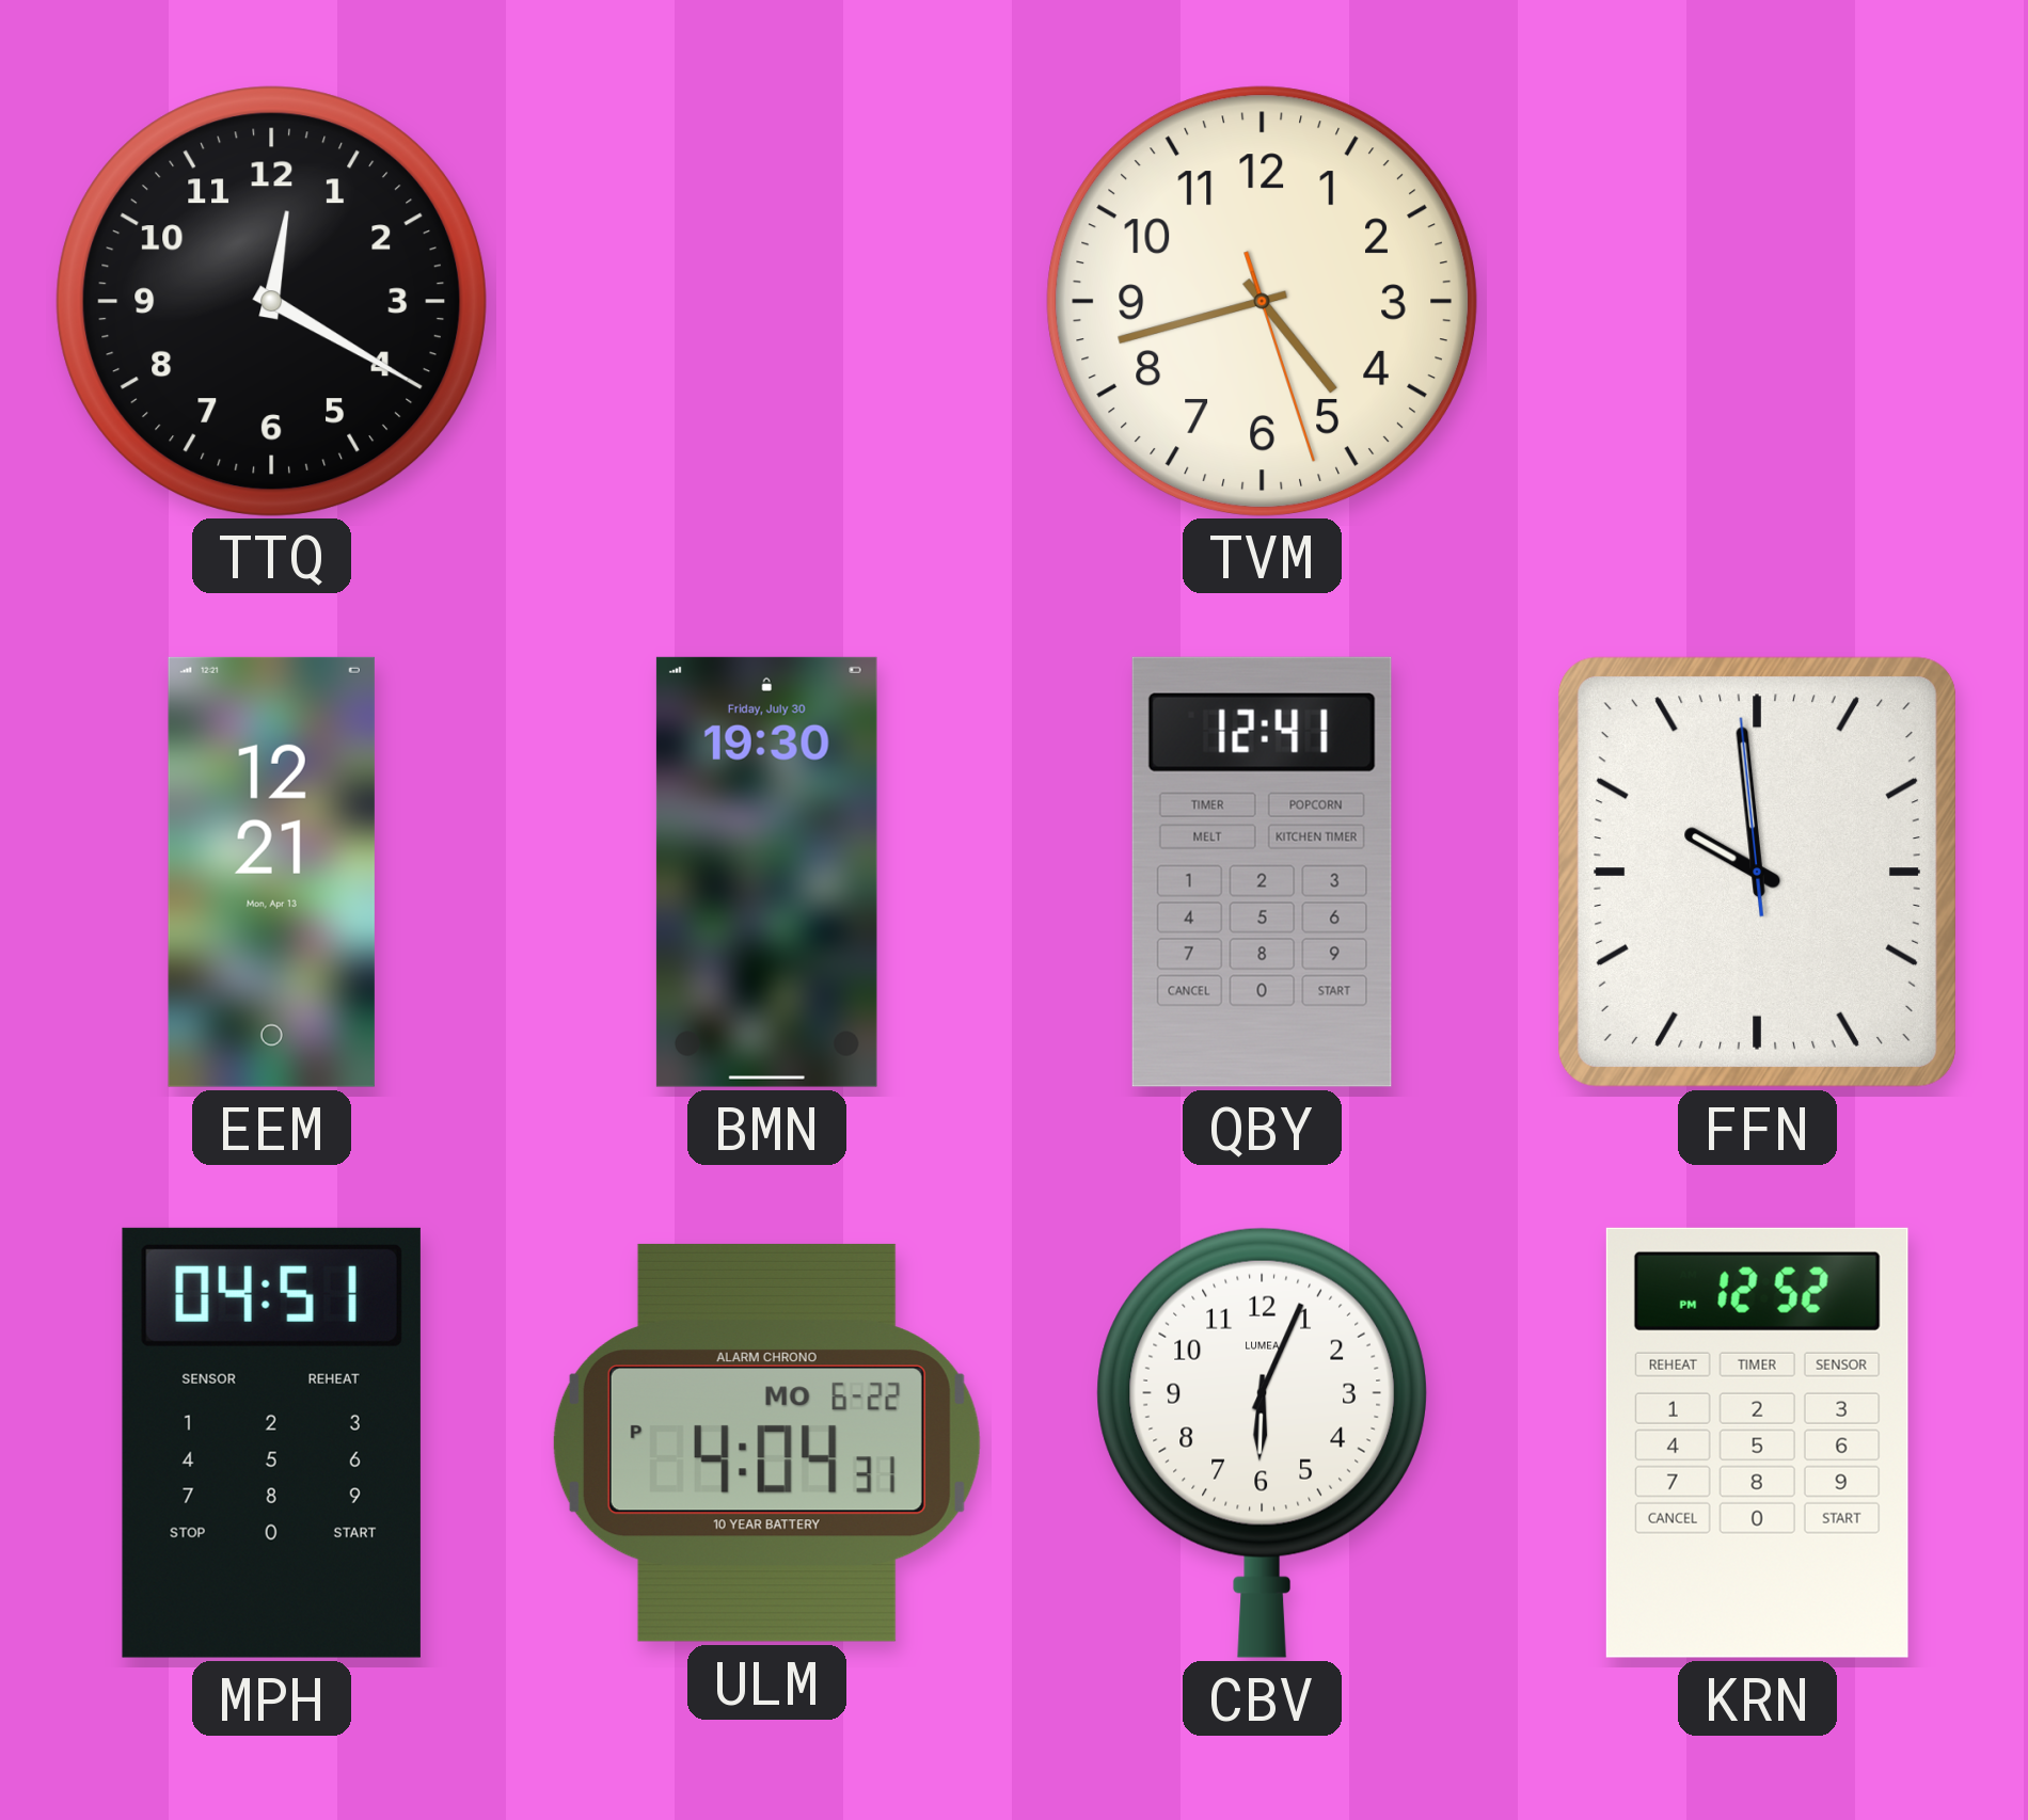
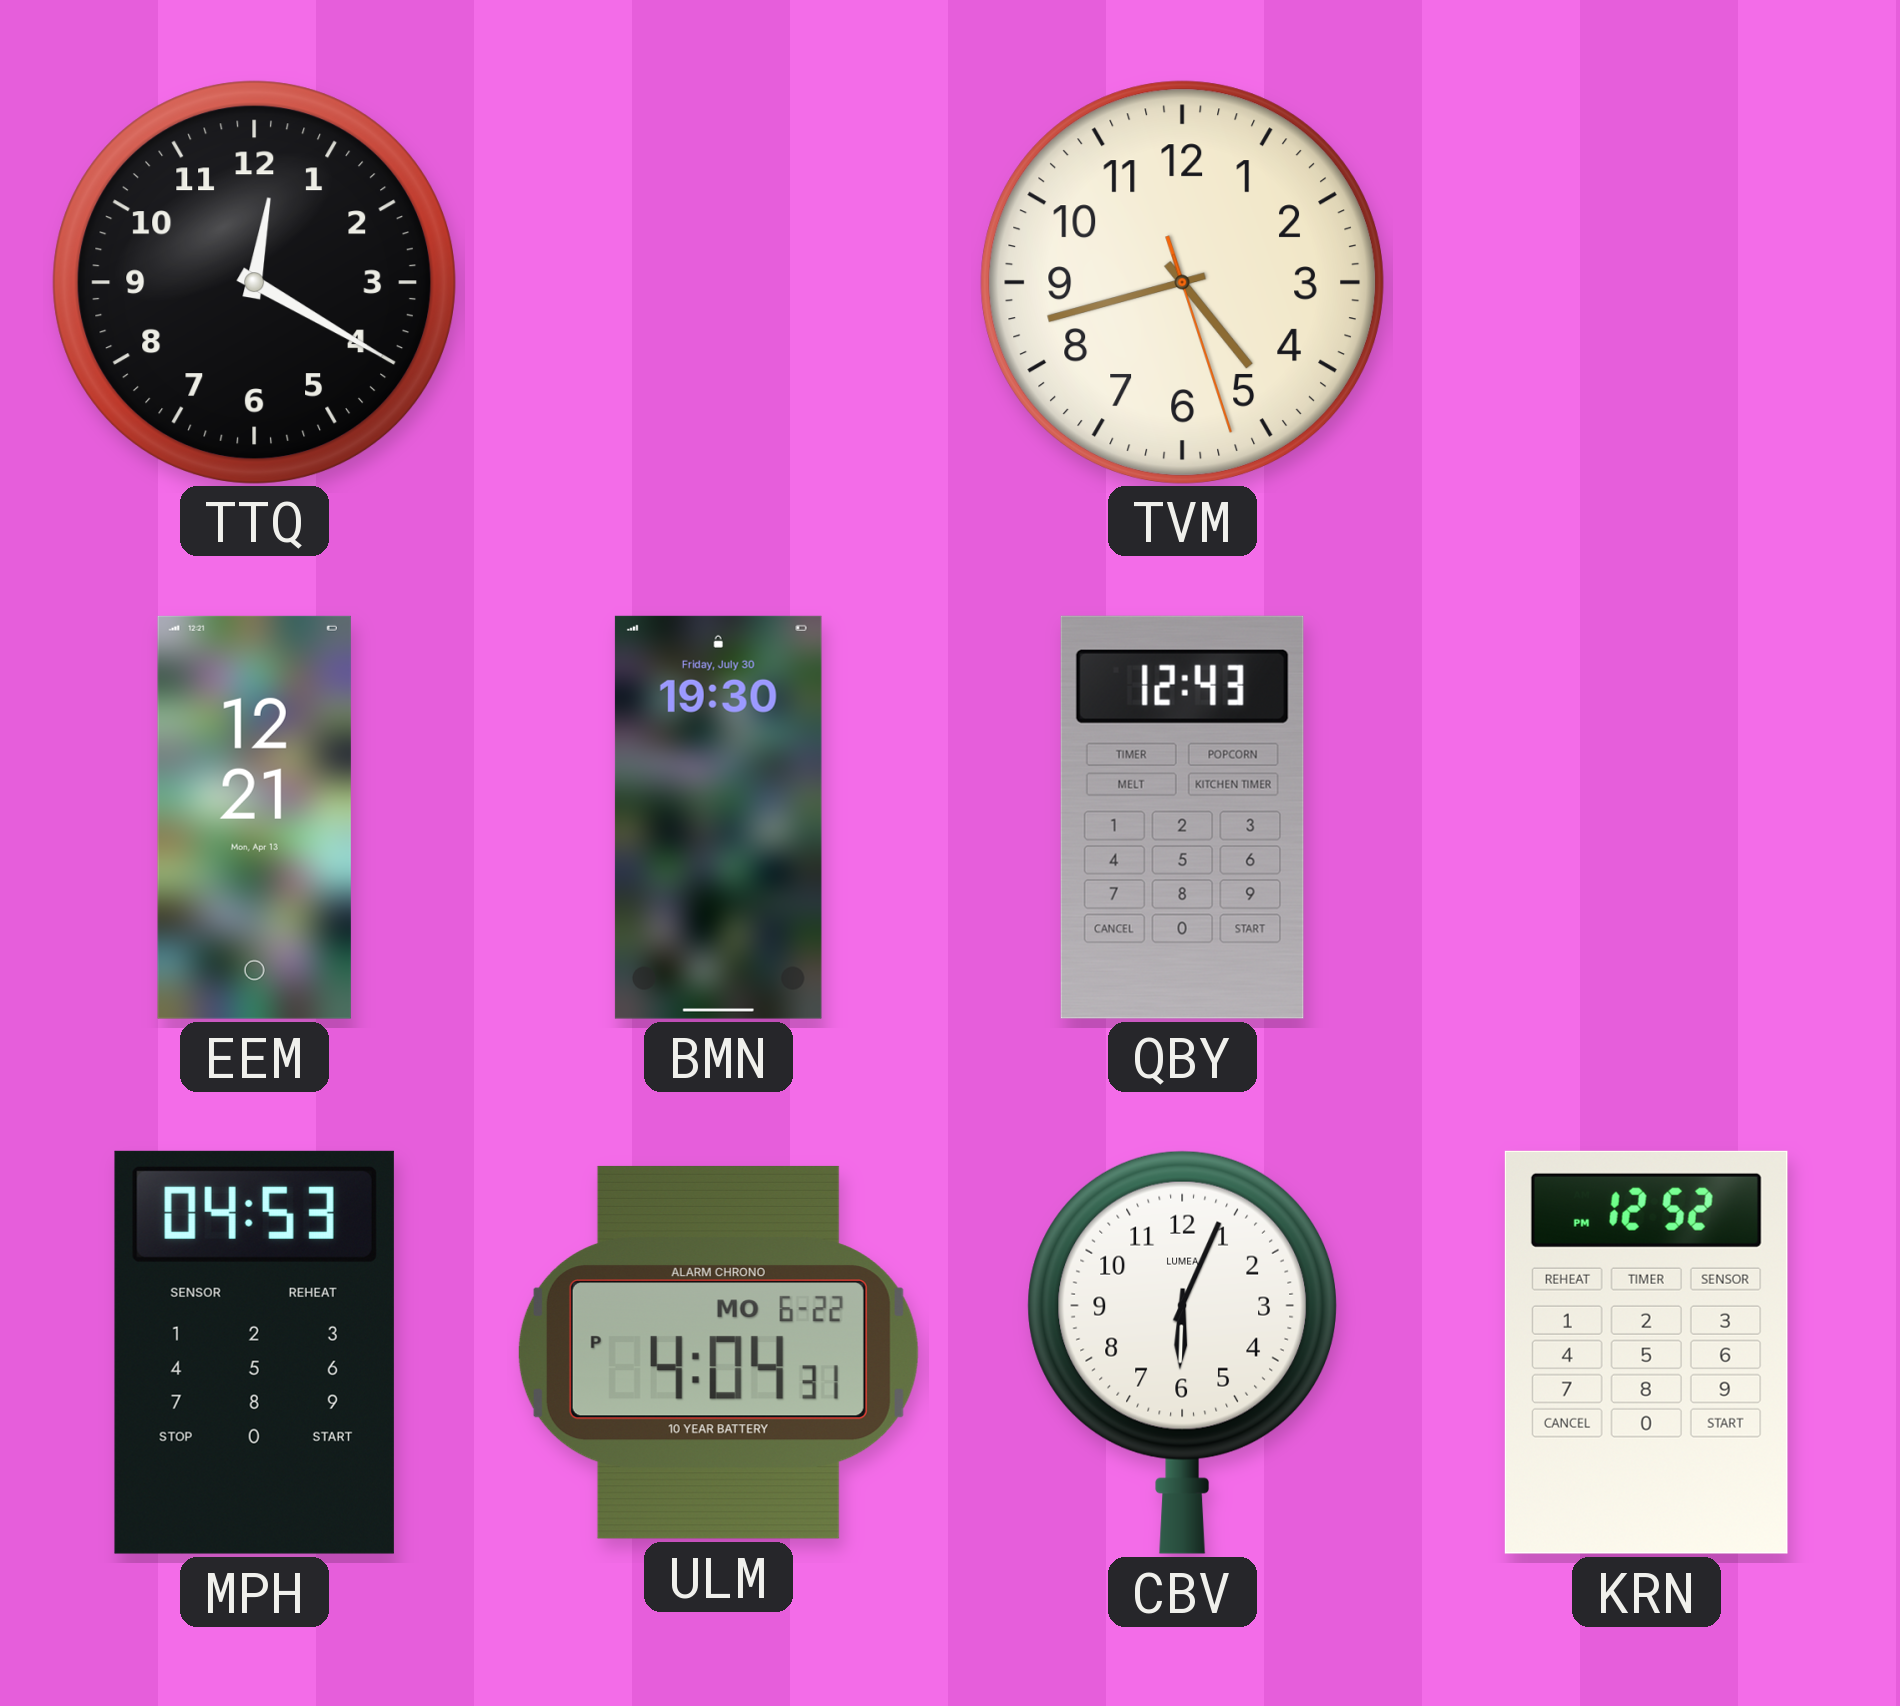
QBY: 12:41 -> 12:43 (1182, 817)
FFN: 9:58 -> none (1757, 872)
MPH: 04:51 -> 04:53 (254, 1352)
